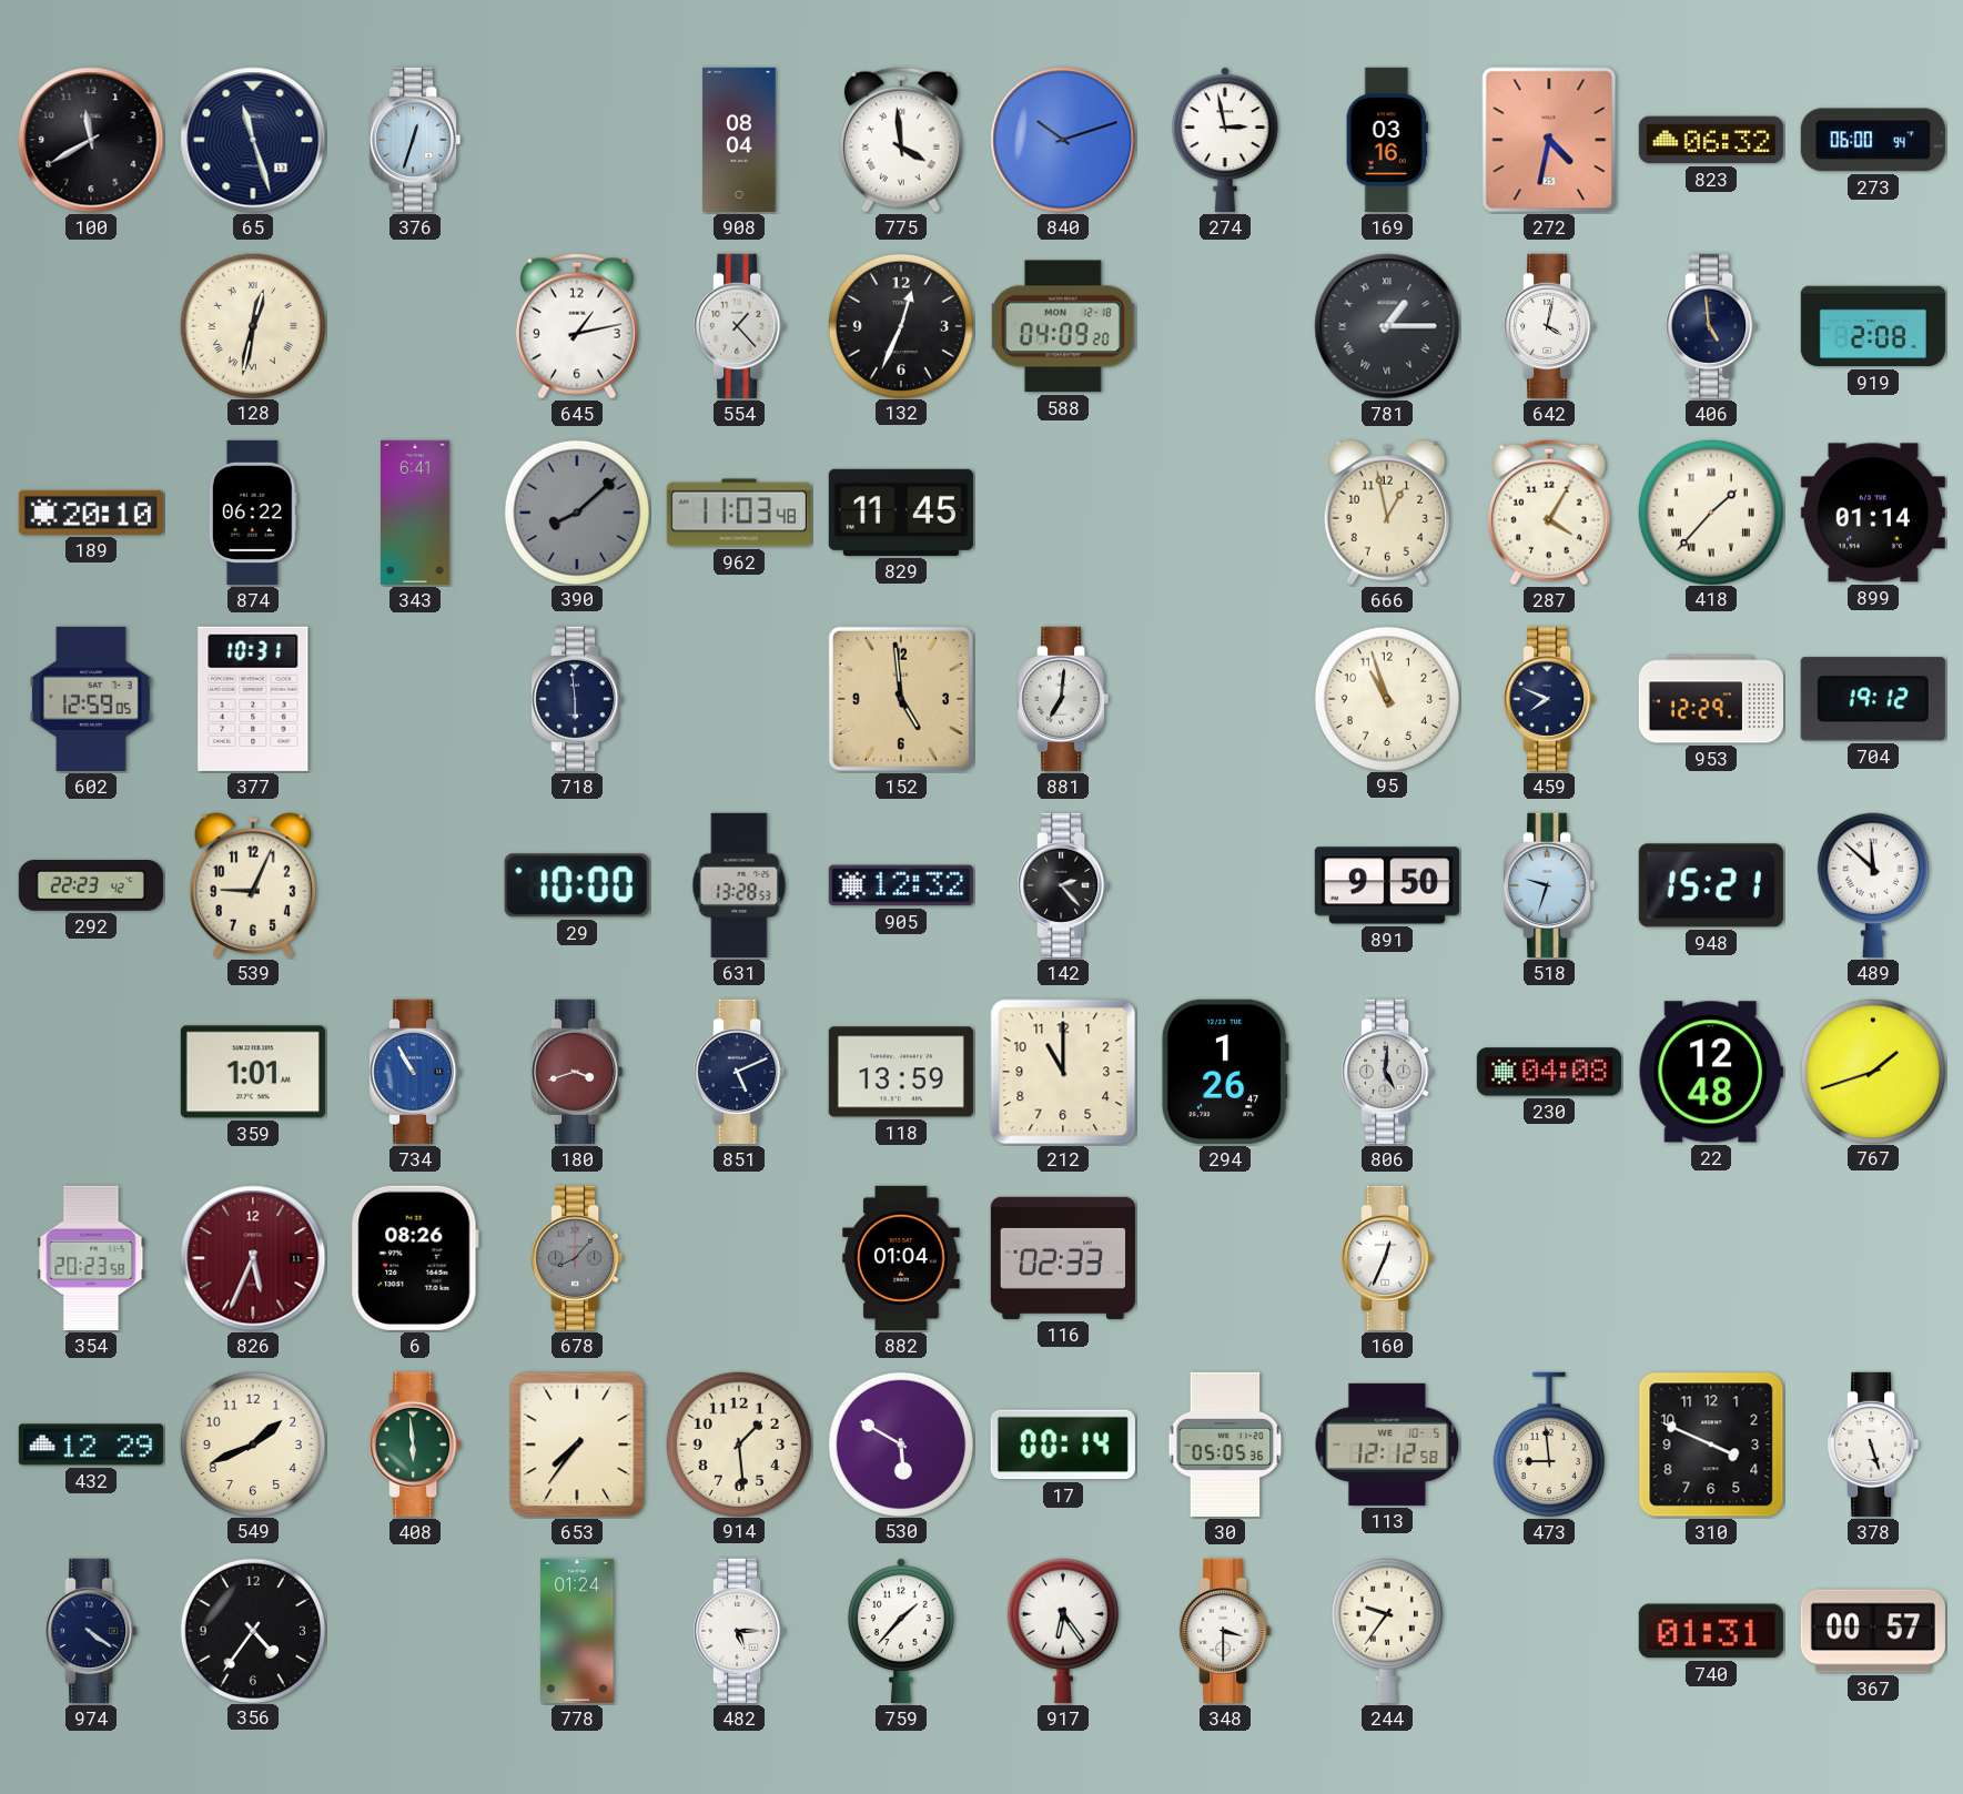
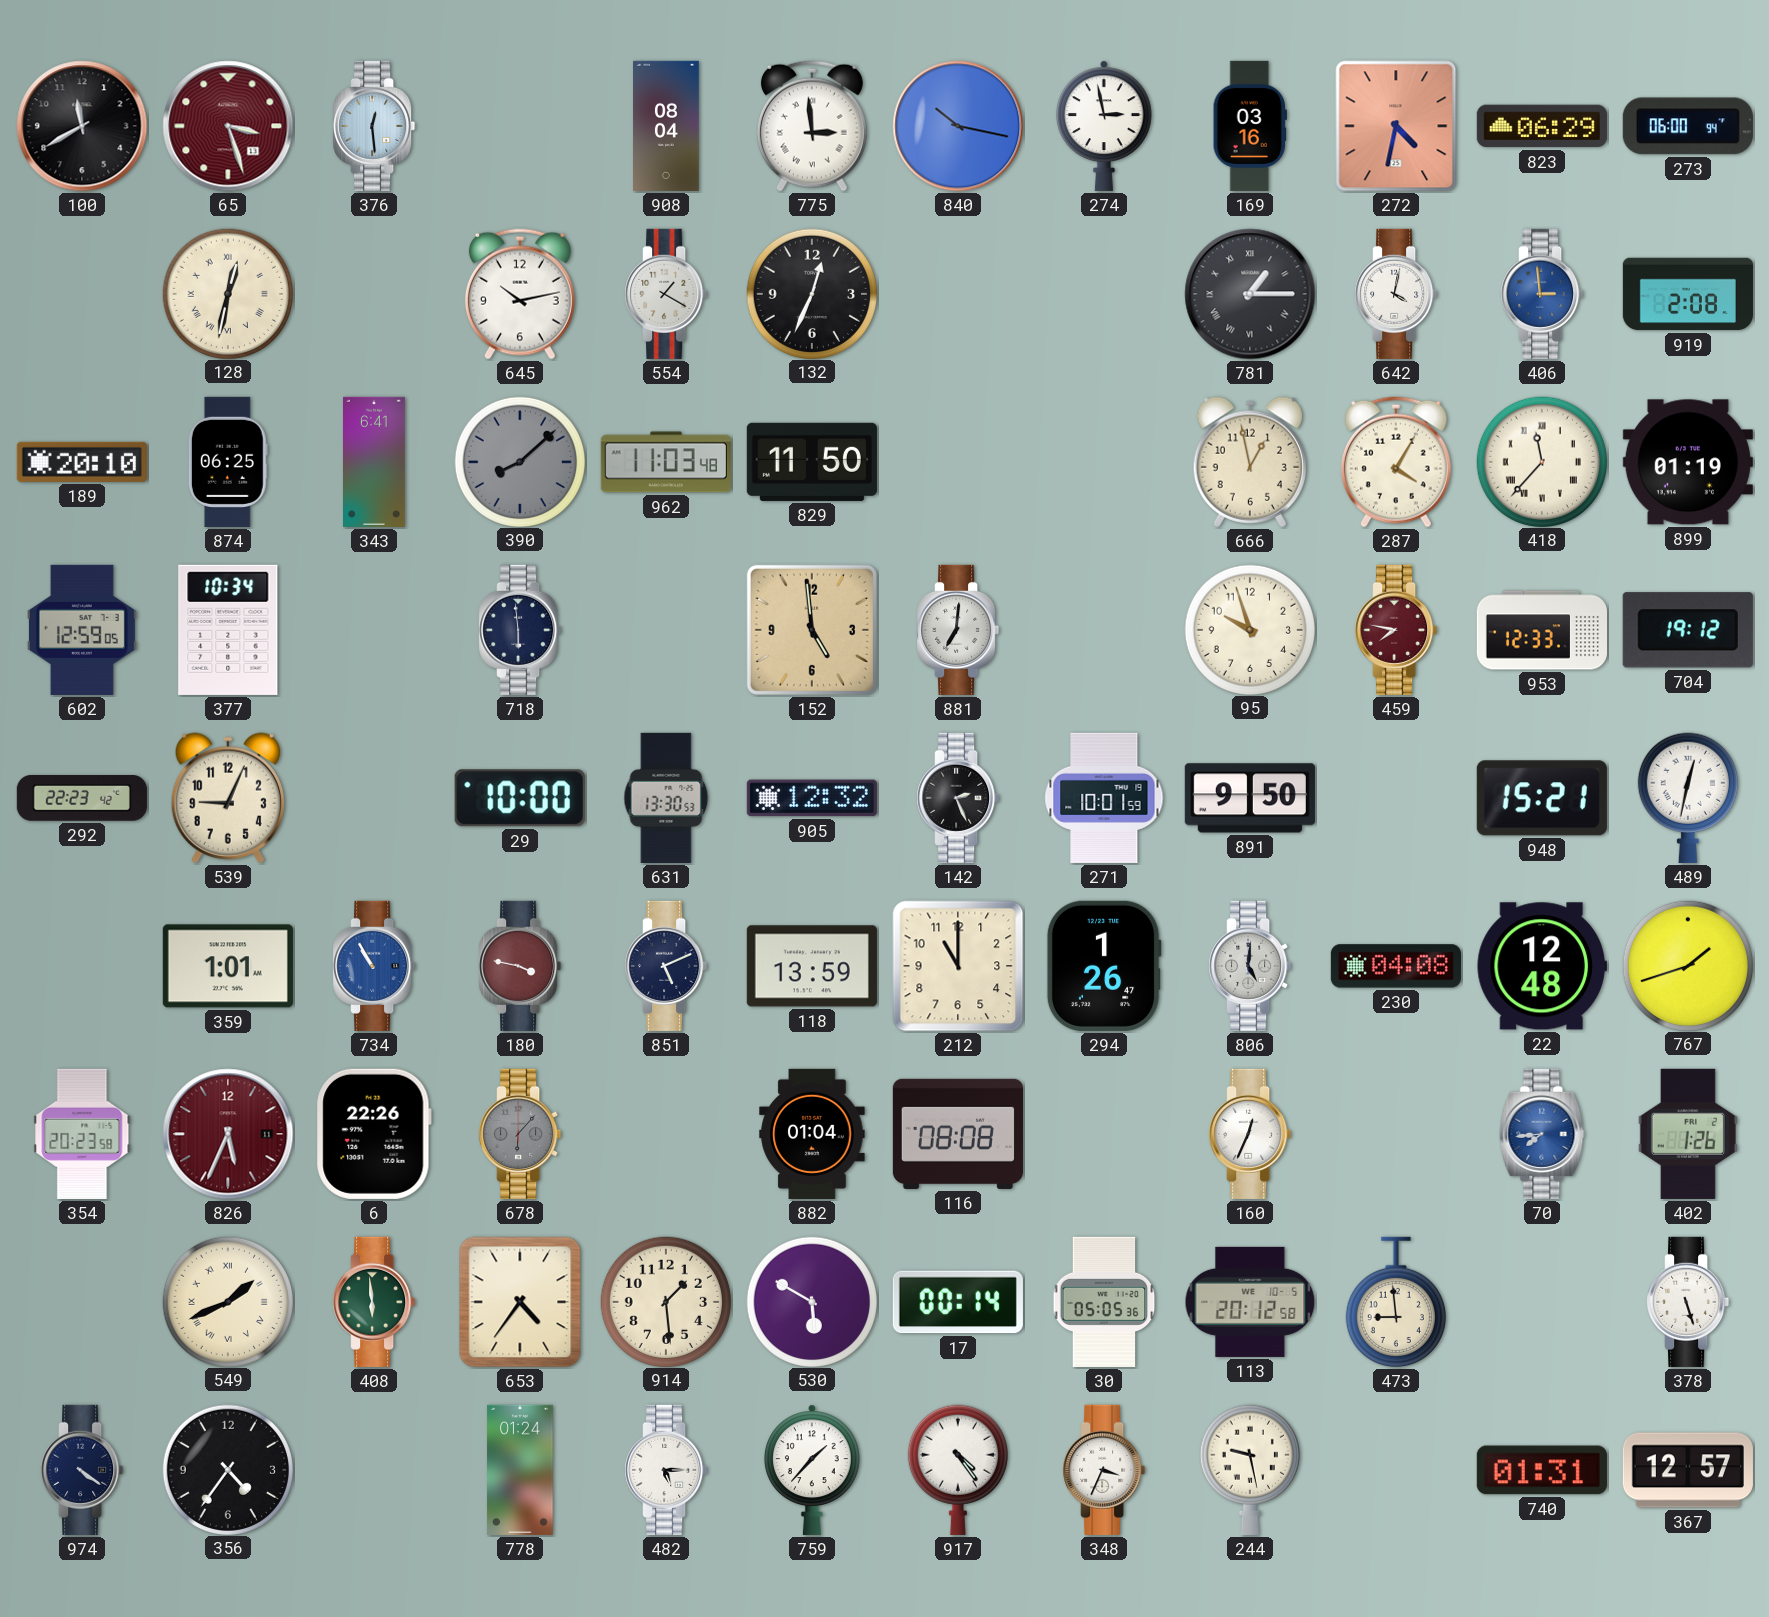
65: 11:27 -> 3:27 (228, 126)
65 dial: navy -> burgundy (228, 126)
376: 12:33 -> 12:29 (374, 126)
775: 3:59 -> 2:59 (812, 126)
840: 10:12 -> 10:17 (958, 126)
823: 06:32 -> 06:29 (1542, 126)
645: 1:13 -> 10:13 (520, 294)
554: 1:23 -> 1:20 (666, 294)
588: 04:09 -> none (1063, 326)
406: 4:59 -> 2:59 (1542, 294)
406 dial: navy -> blue (1542, 294)
874: 06:22 -> 06:25 (228, 462)
829: 11:45 -> 11:50 (812, 462)
418: 1:37 -> 11:37 (1541, 461)
899: 01:14 -> 01:19 (1688, 462)
377: 10:31 -> 10:34 (228, 630)
95: 10:57 -> 9:57 (1249, 629)
459: 7:49 -> 7:47 (1396, 630)
459 dial: navy -> burgundy (1396, 630)
953: 12:29 -> 12:33 (1541, 630)
631: 13:28 -> 13:30 (666, 798)
142: 2:23 -> 2:26 (958, 798)
271: none -> 10:01 (1104, 798)
518: 9:33 -> none (1549, 885)
489: 11:52 -> 12:32 (1688, 798)
180: 3:42 -> 3:47 (520, 966)
6: 08:26 -> 22:26 (374, 1134)
678: 8:07 -> 6:07 (520, 1134)
116: 02:33 -> 08:08 (958, 1134)
70: none -> 7:44 (1542, 1134)
402: none -> 1:26 (1688, 1134)
432: 12:29 -> none (91, 1445)
549 numerals: Arabic -> Roman (227, 1301)
653: 7:36 -> 4:36 (520, 1302)
113: 12:12 -> 20:12 (1250, 1302)
310: 3:49 -> none (1711, 1445)
917: 6:24 -> 4:24 (958, 1470)
348: 3:30 -> 3:34 (1104, 1470)
244: 9:36 -> 9:28 (1250, 1470)
367: 00:57 -> 12:57 (1688, 1470)
